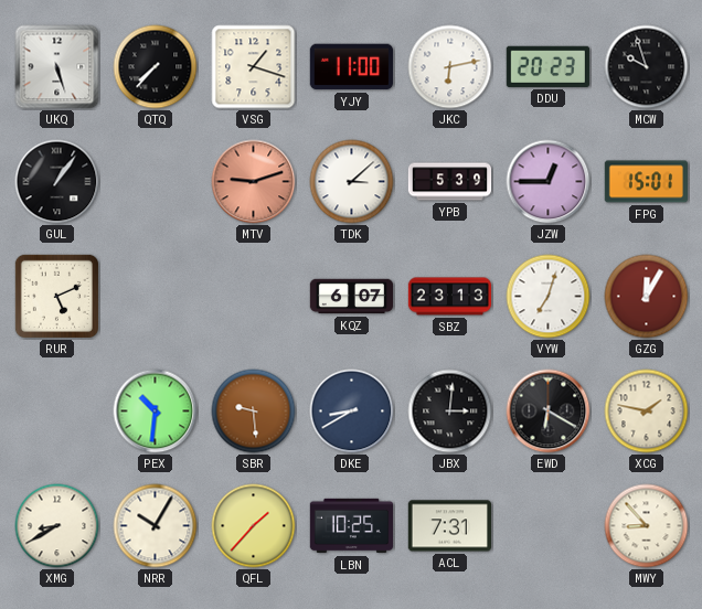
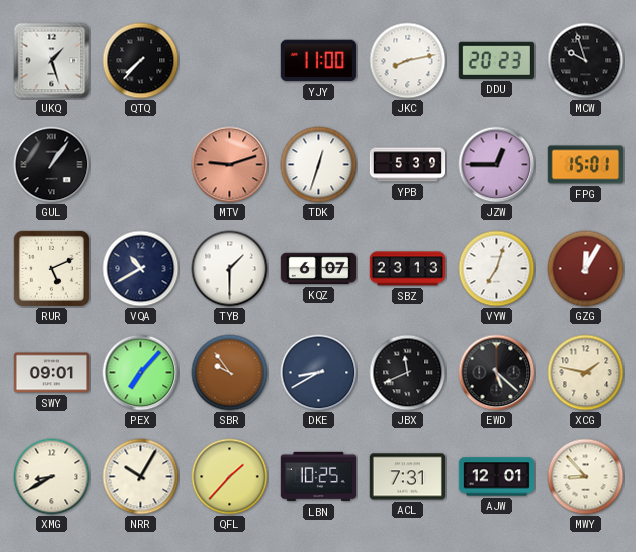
UKQ: 5:27 -> 1:27 (52, 61)
VSG: 1:18 -> none (254, 67)
JKC: 6:13 -> 8:13 (408, 61)
TDK: 3:08 -> 12:33 (319, 165)
VQA: none -> 10:40 (141, 269)
TYB: none -> 1:30 (230, 269)
SWY: none -> 09:01 (51, 373)
PEX: 10:31 -> 7:07 (141, 373)
SBR: 9:29 -> 9:54 (230, 373)
JBX: 3:01 -> 11:41 (408, 373)
EWD: 6:20 -> 5:22 (497, 373)
AJW: none -> 12:01 (497, 477)
